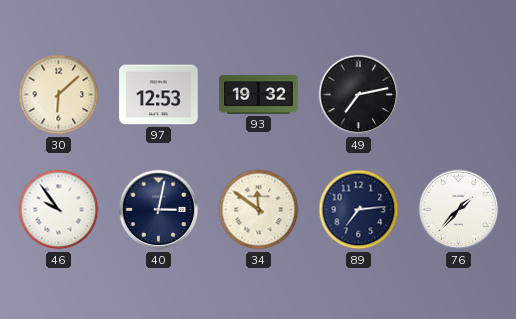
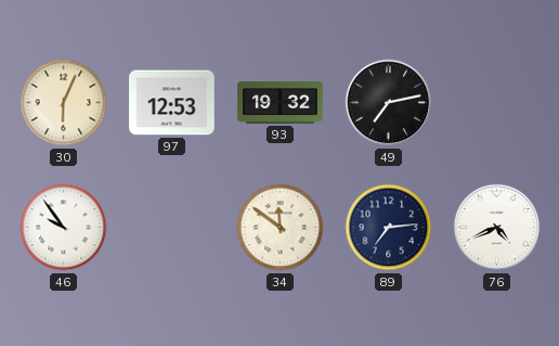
30: 6:08 -> 6:04 (64, 103)
40: 3:02 -> none (159, 210)
76: 1:37 -> 4:41 (497, 228)
